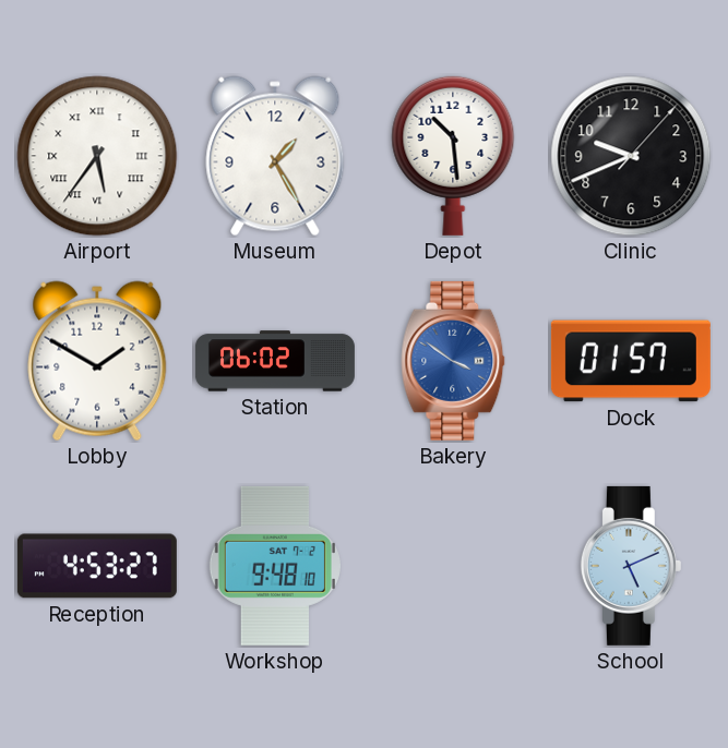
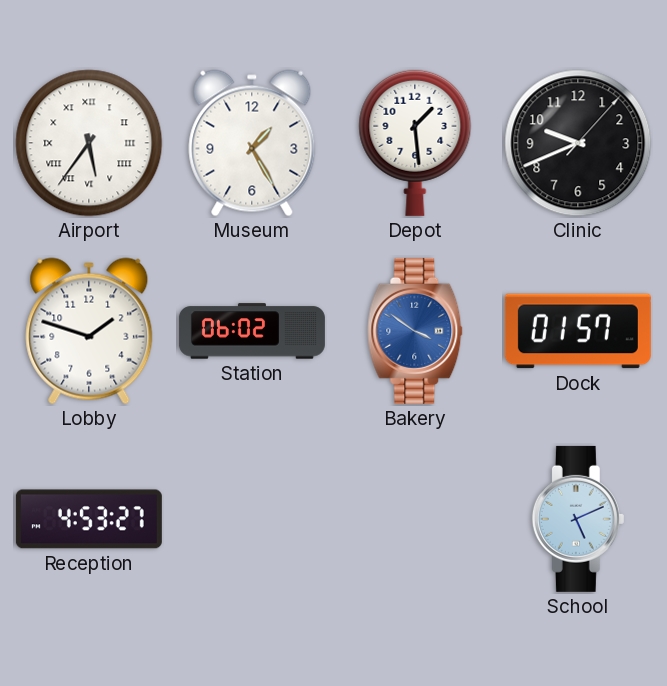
Depot: 10:29 -> 1:29 (415, 143)
Lobby: 1:50 -> 1:48 (89, 331)
Workshop: 9:48 -> none (275, 566)
